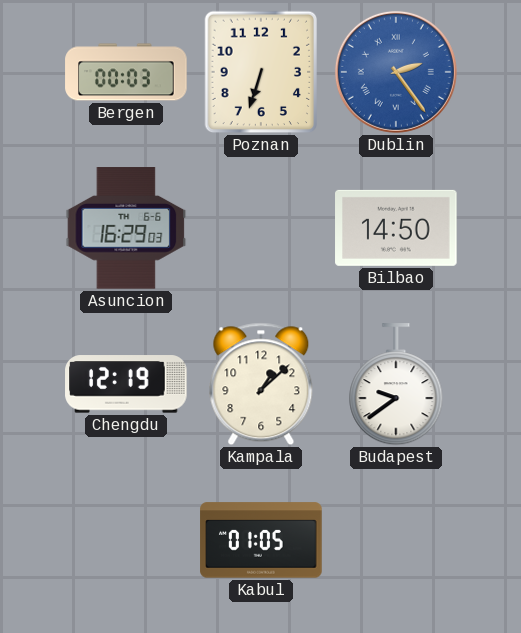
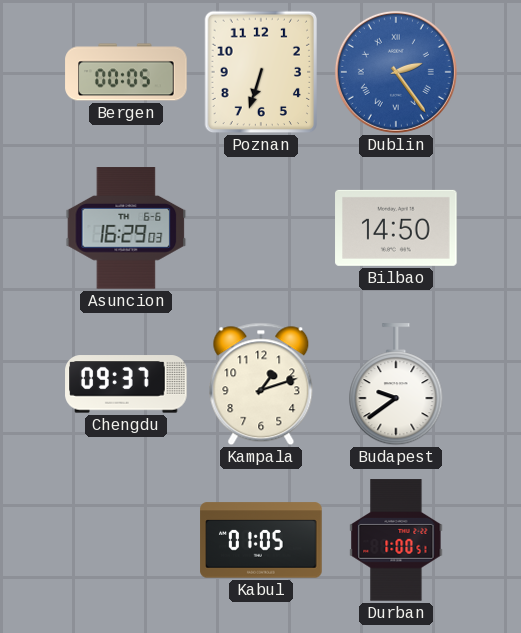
Bergen: 00:03 -> 00:05 (126, 72)
Chengdu: 12:19 -> 09:37 (126, 384)
Kampala: 1:08 -> 1:12 (261, 384)
Durban: none -> 1:00 (396, 540)
